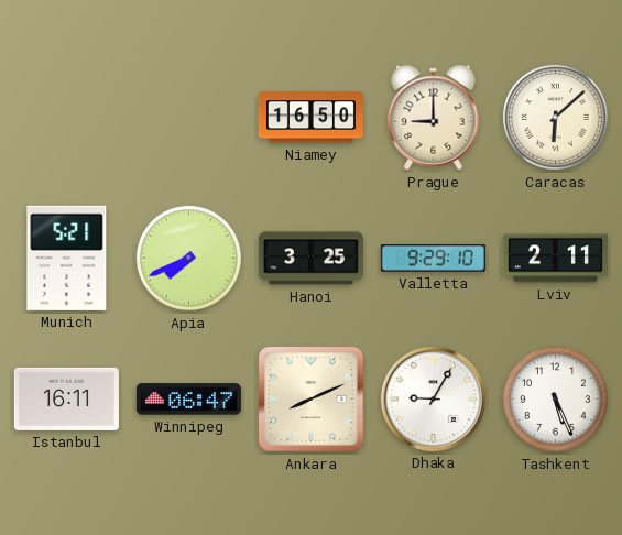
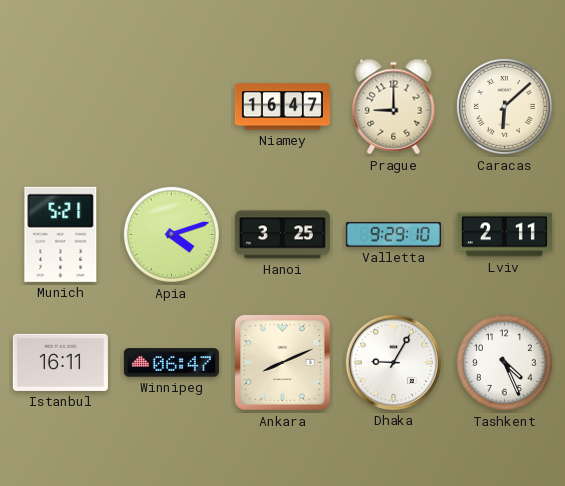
Niamey: 16:50 -> 16:47 (282, 107)
Apia: 7:41 -> 4:12 (171, 234)
Tashkent: 5:26 -> 4:26 (504, 362)
